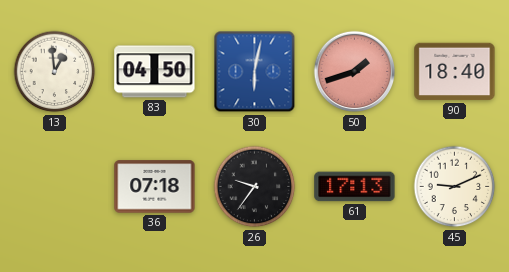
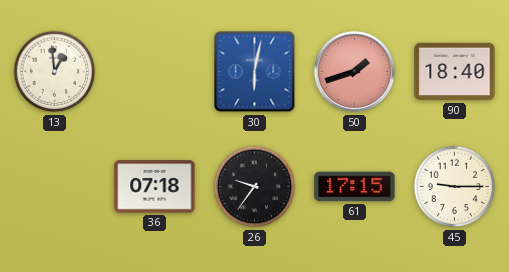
83: 04:50 -> none (155, 72)
61: 17:13 -> 17:15 (355, 187)
45: 9:11 -> 9:15 (455, 187)
